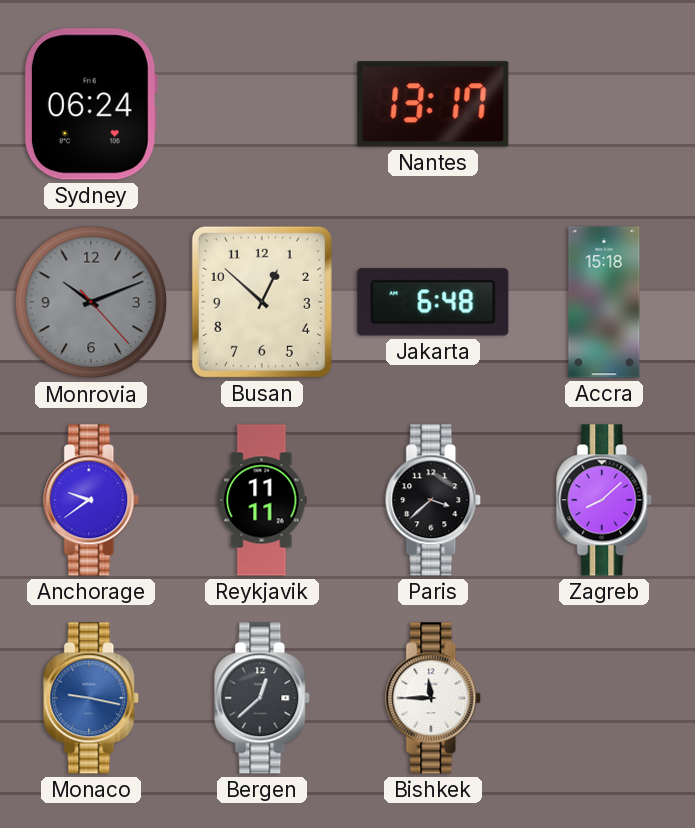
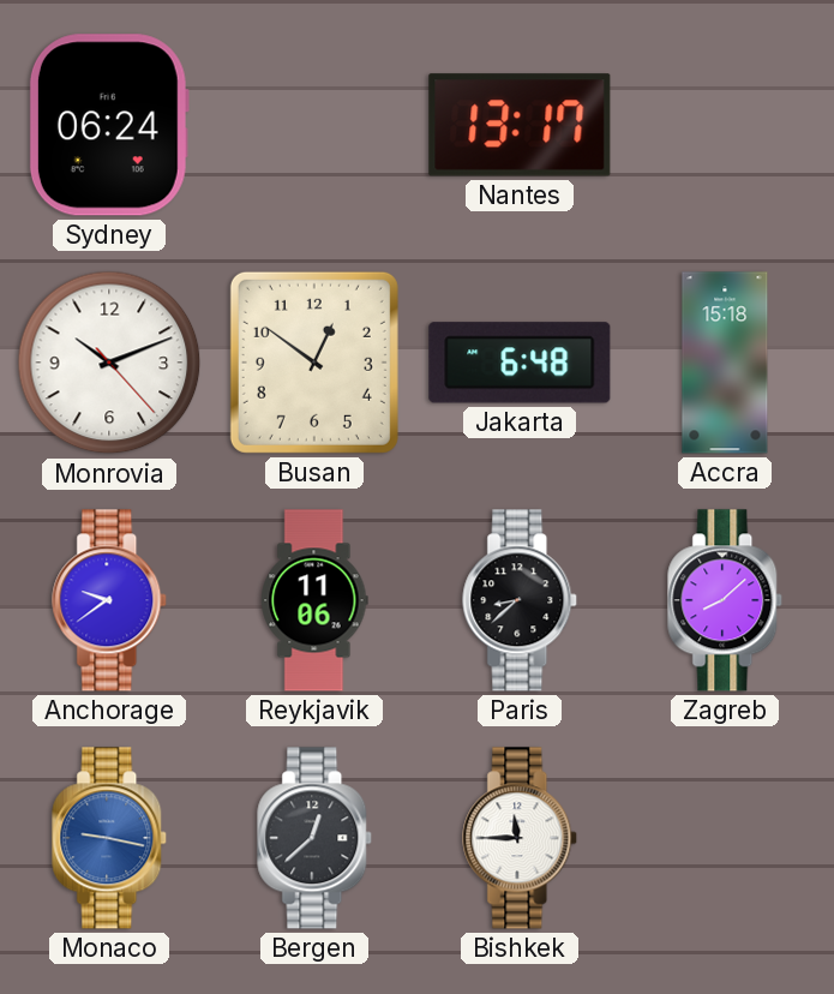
Monrovia dial: grey -> white (109, 363)
Busan: 12:52 -> 12:51 (314, 363)
Reykjavik: 11:11 -> 11:06 (314, 600)
Paris: 3:38 -> 8:38 (521, 600)
